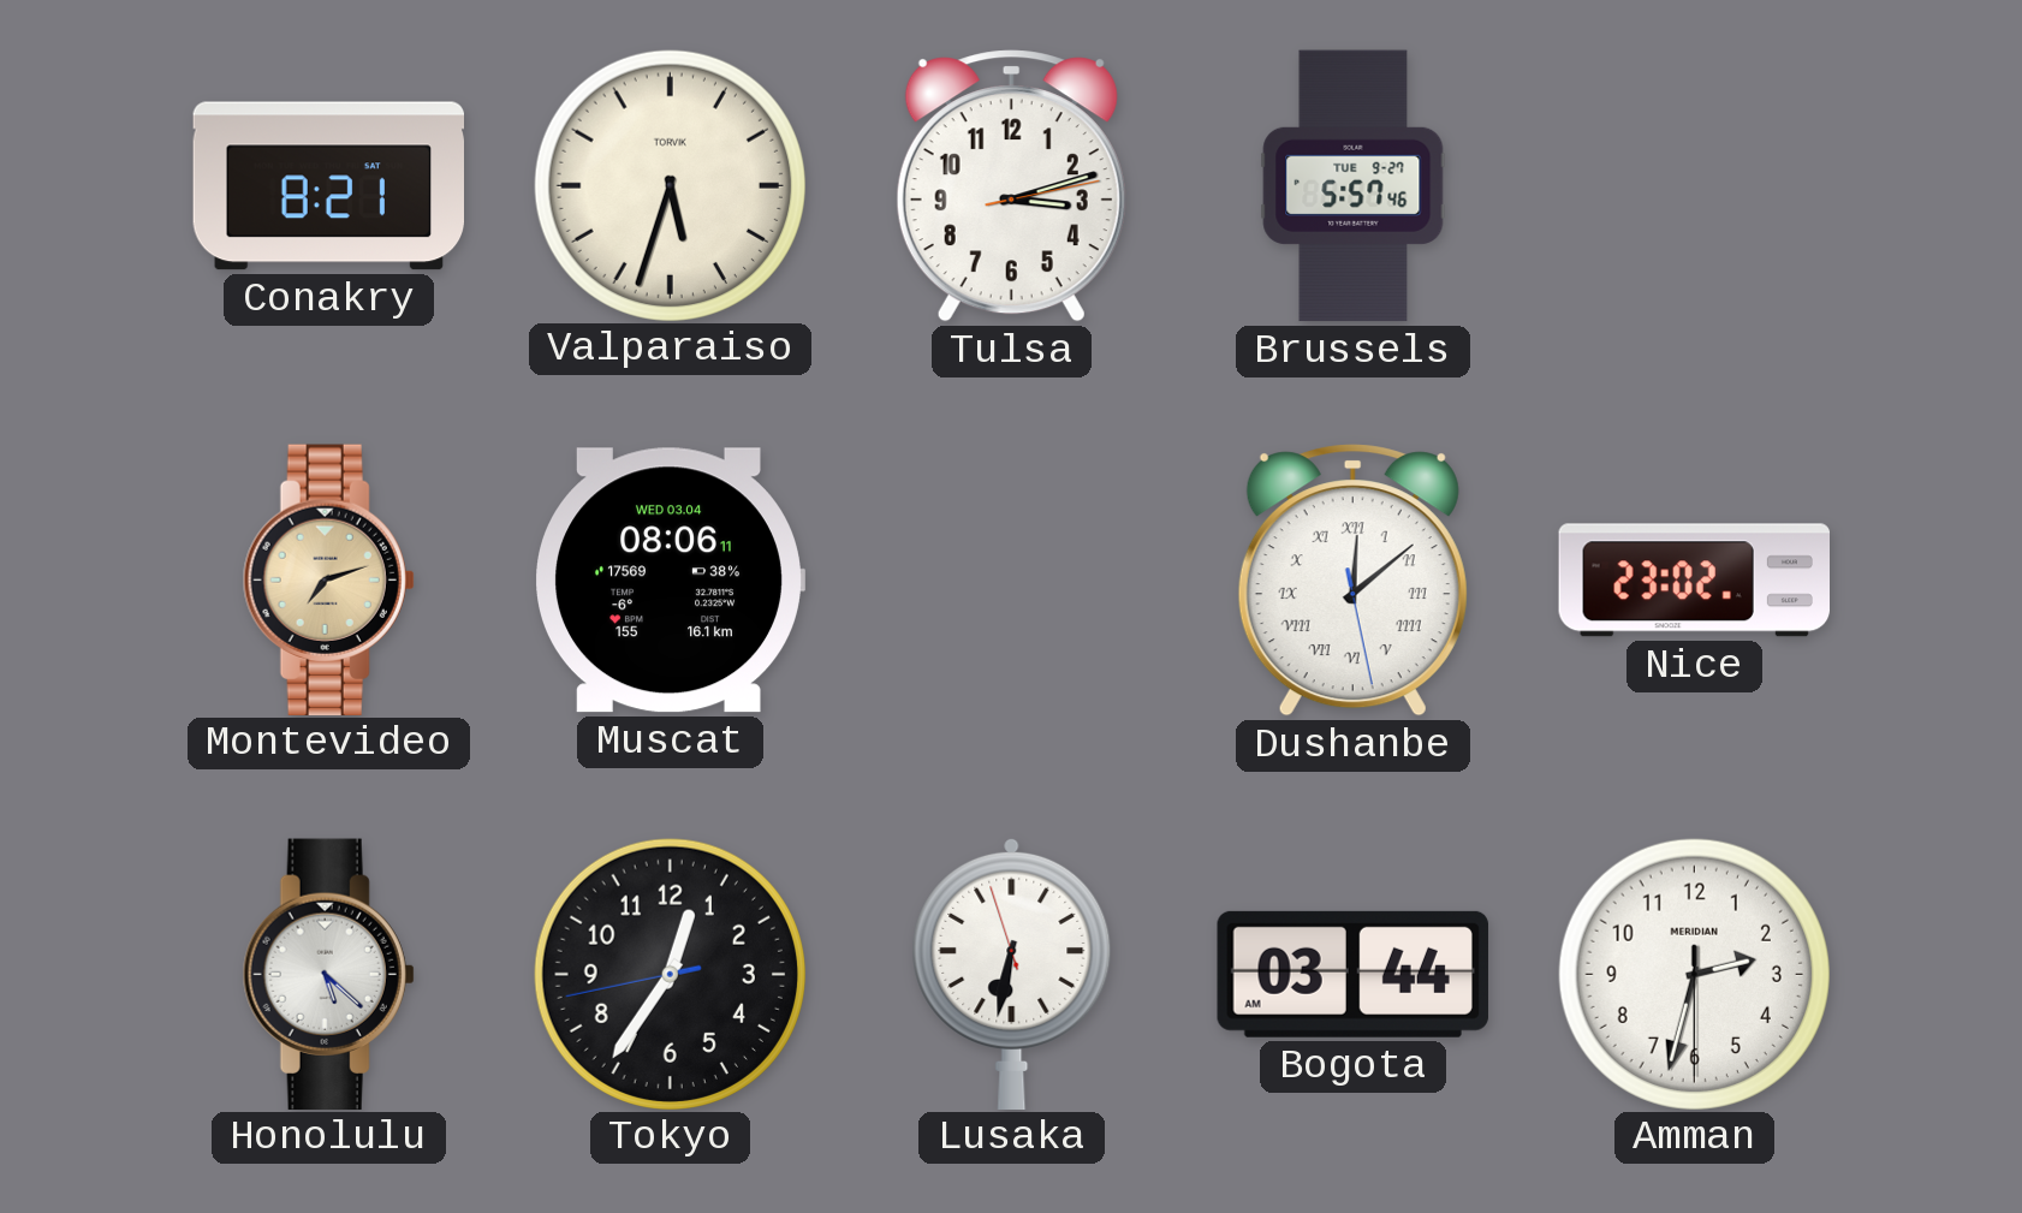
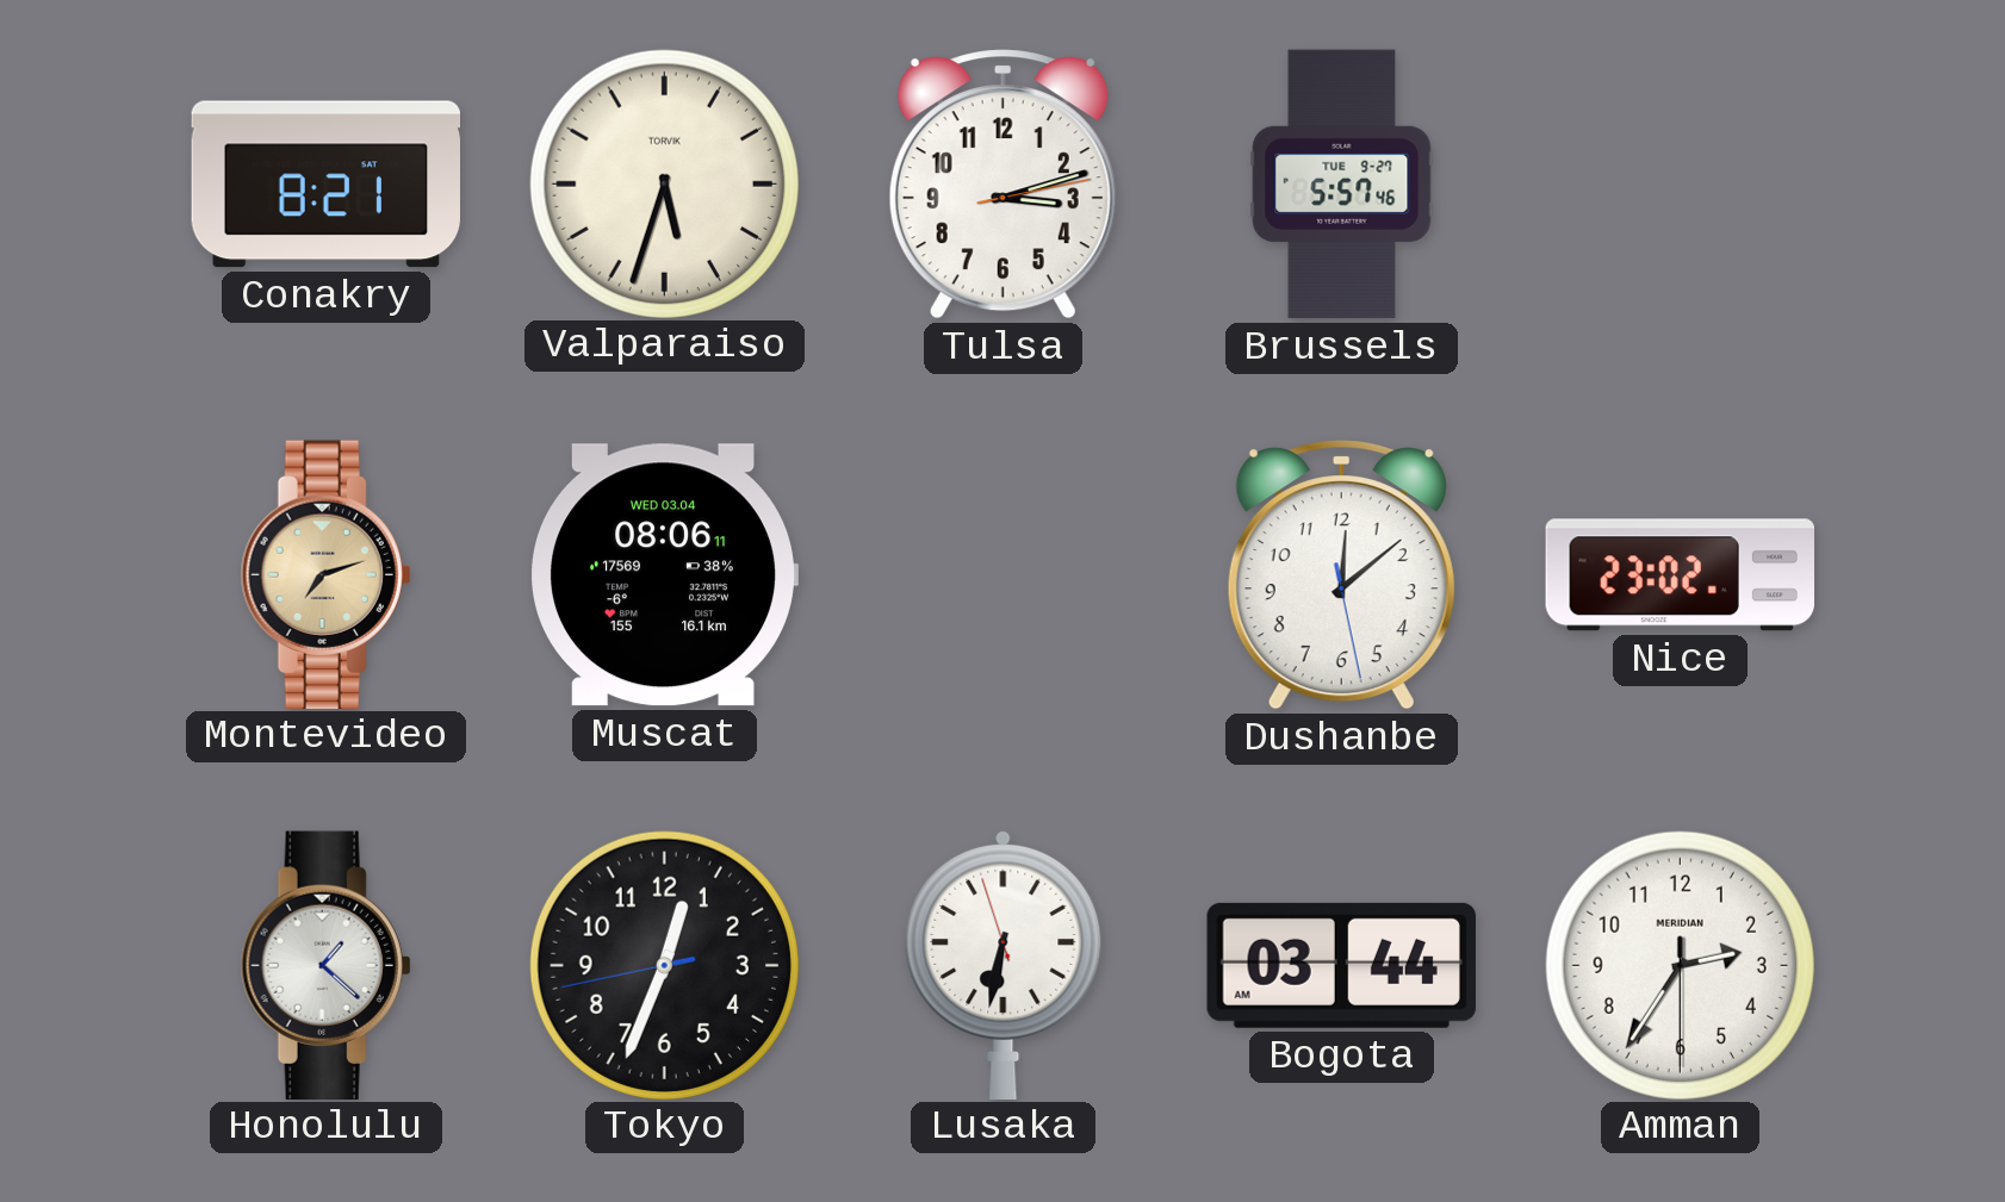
Dushanbe numerals: Roman -> Arabic (1341, 575)
Honolulu: 5:22 -> 1:22 (325, 965)
Tokyo: 12:35 -> 12:33 (664, 965)
Amman: 2:32 -> 2:35 (1680, 965)
